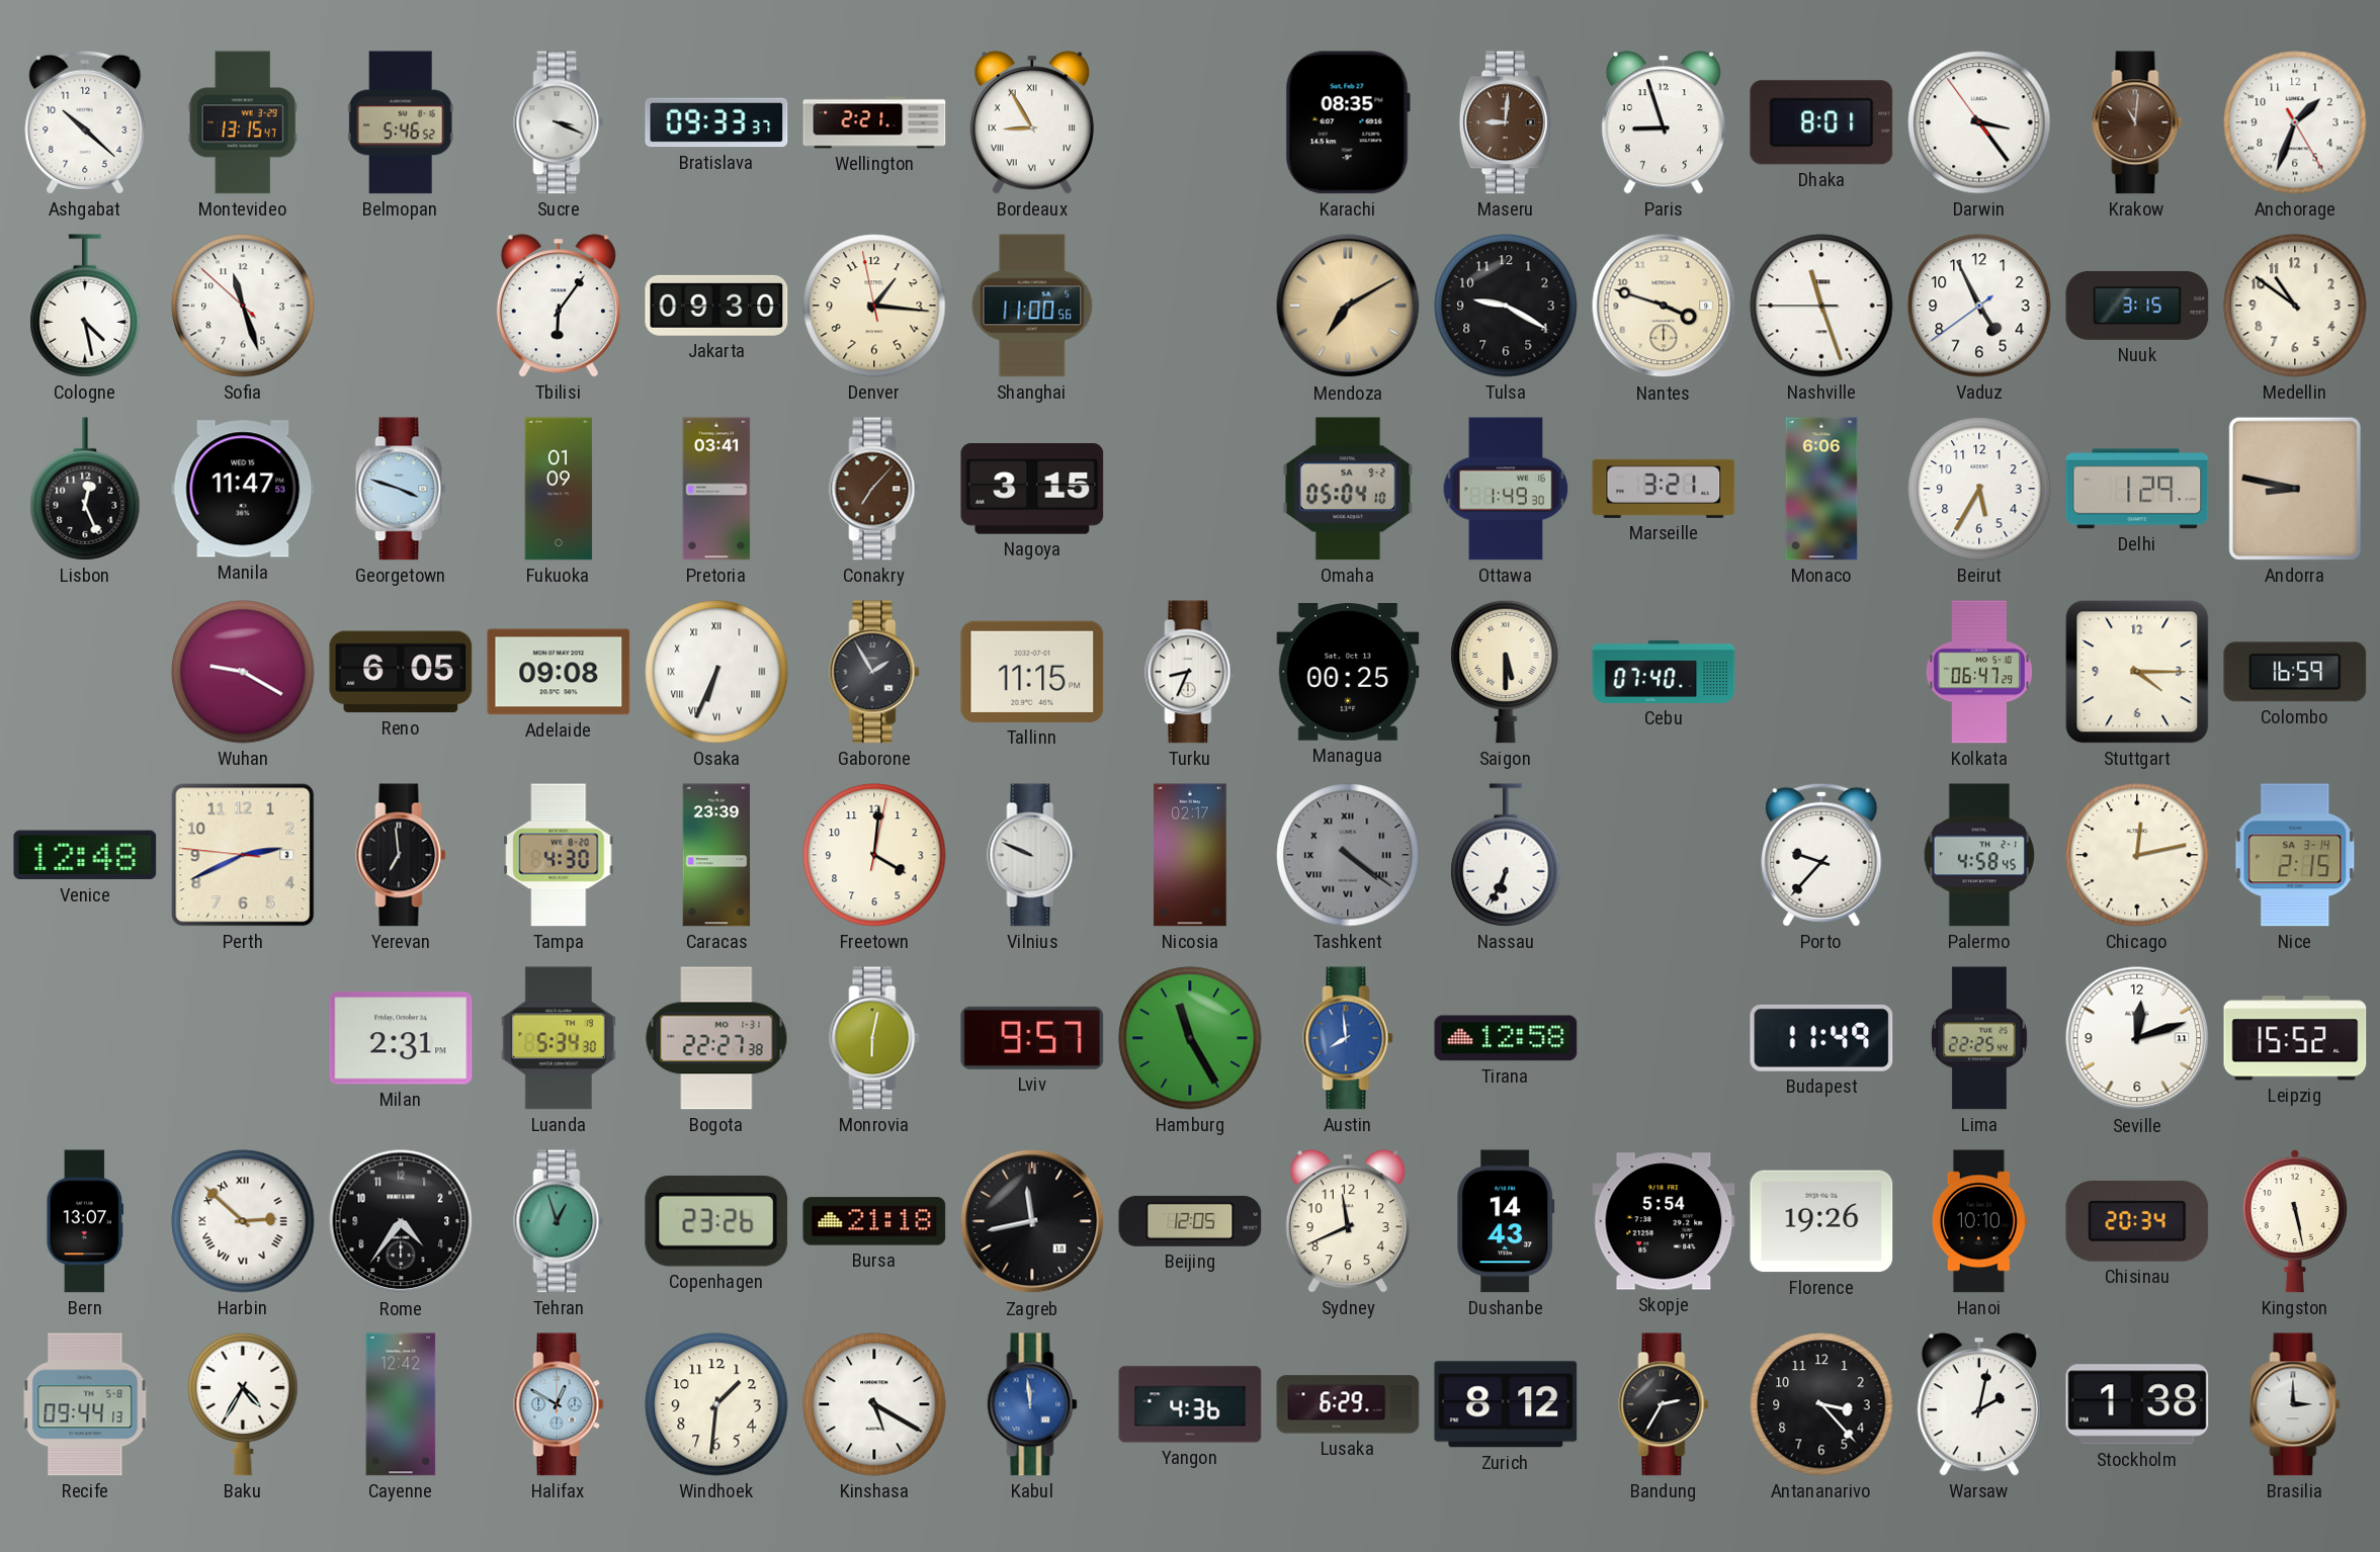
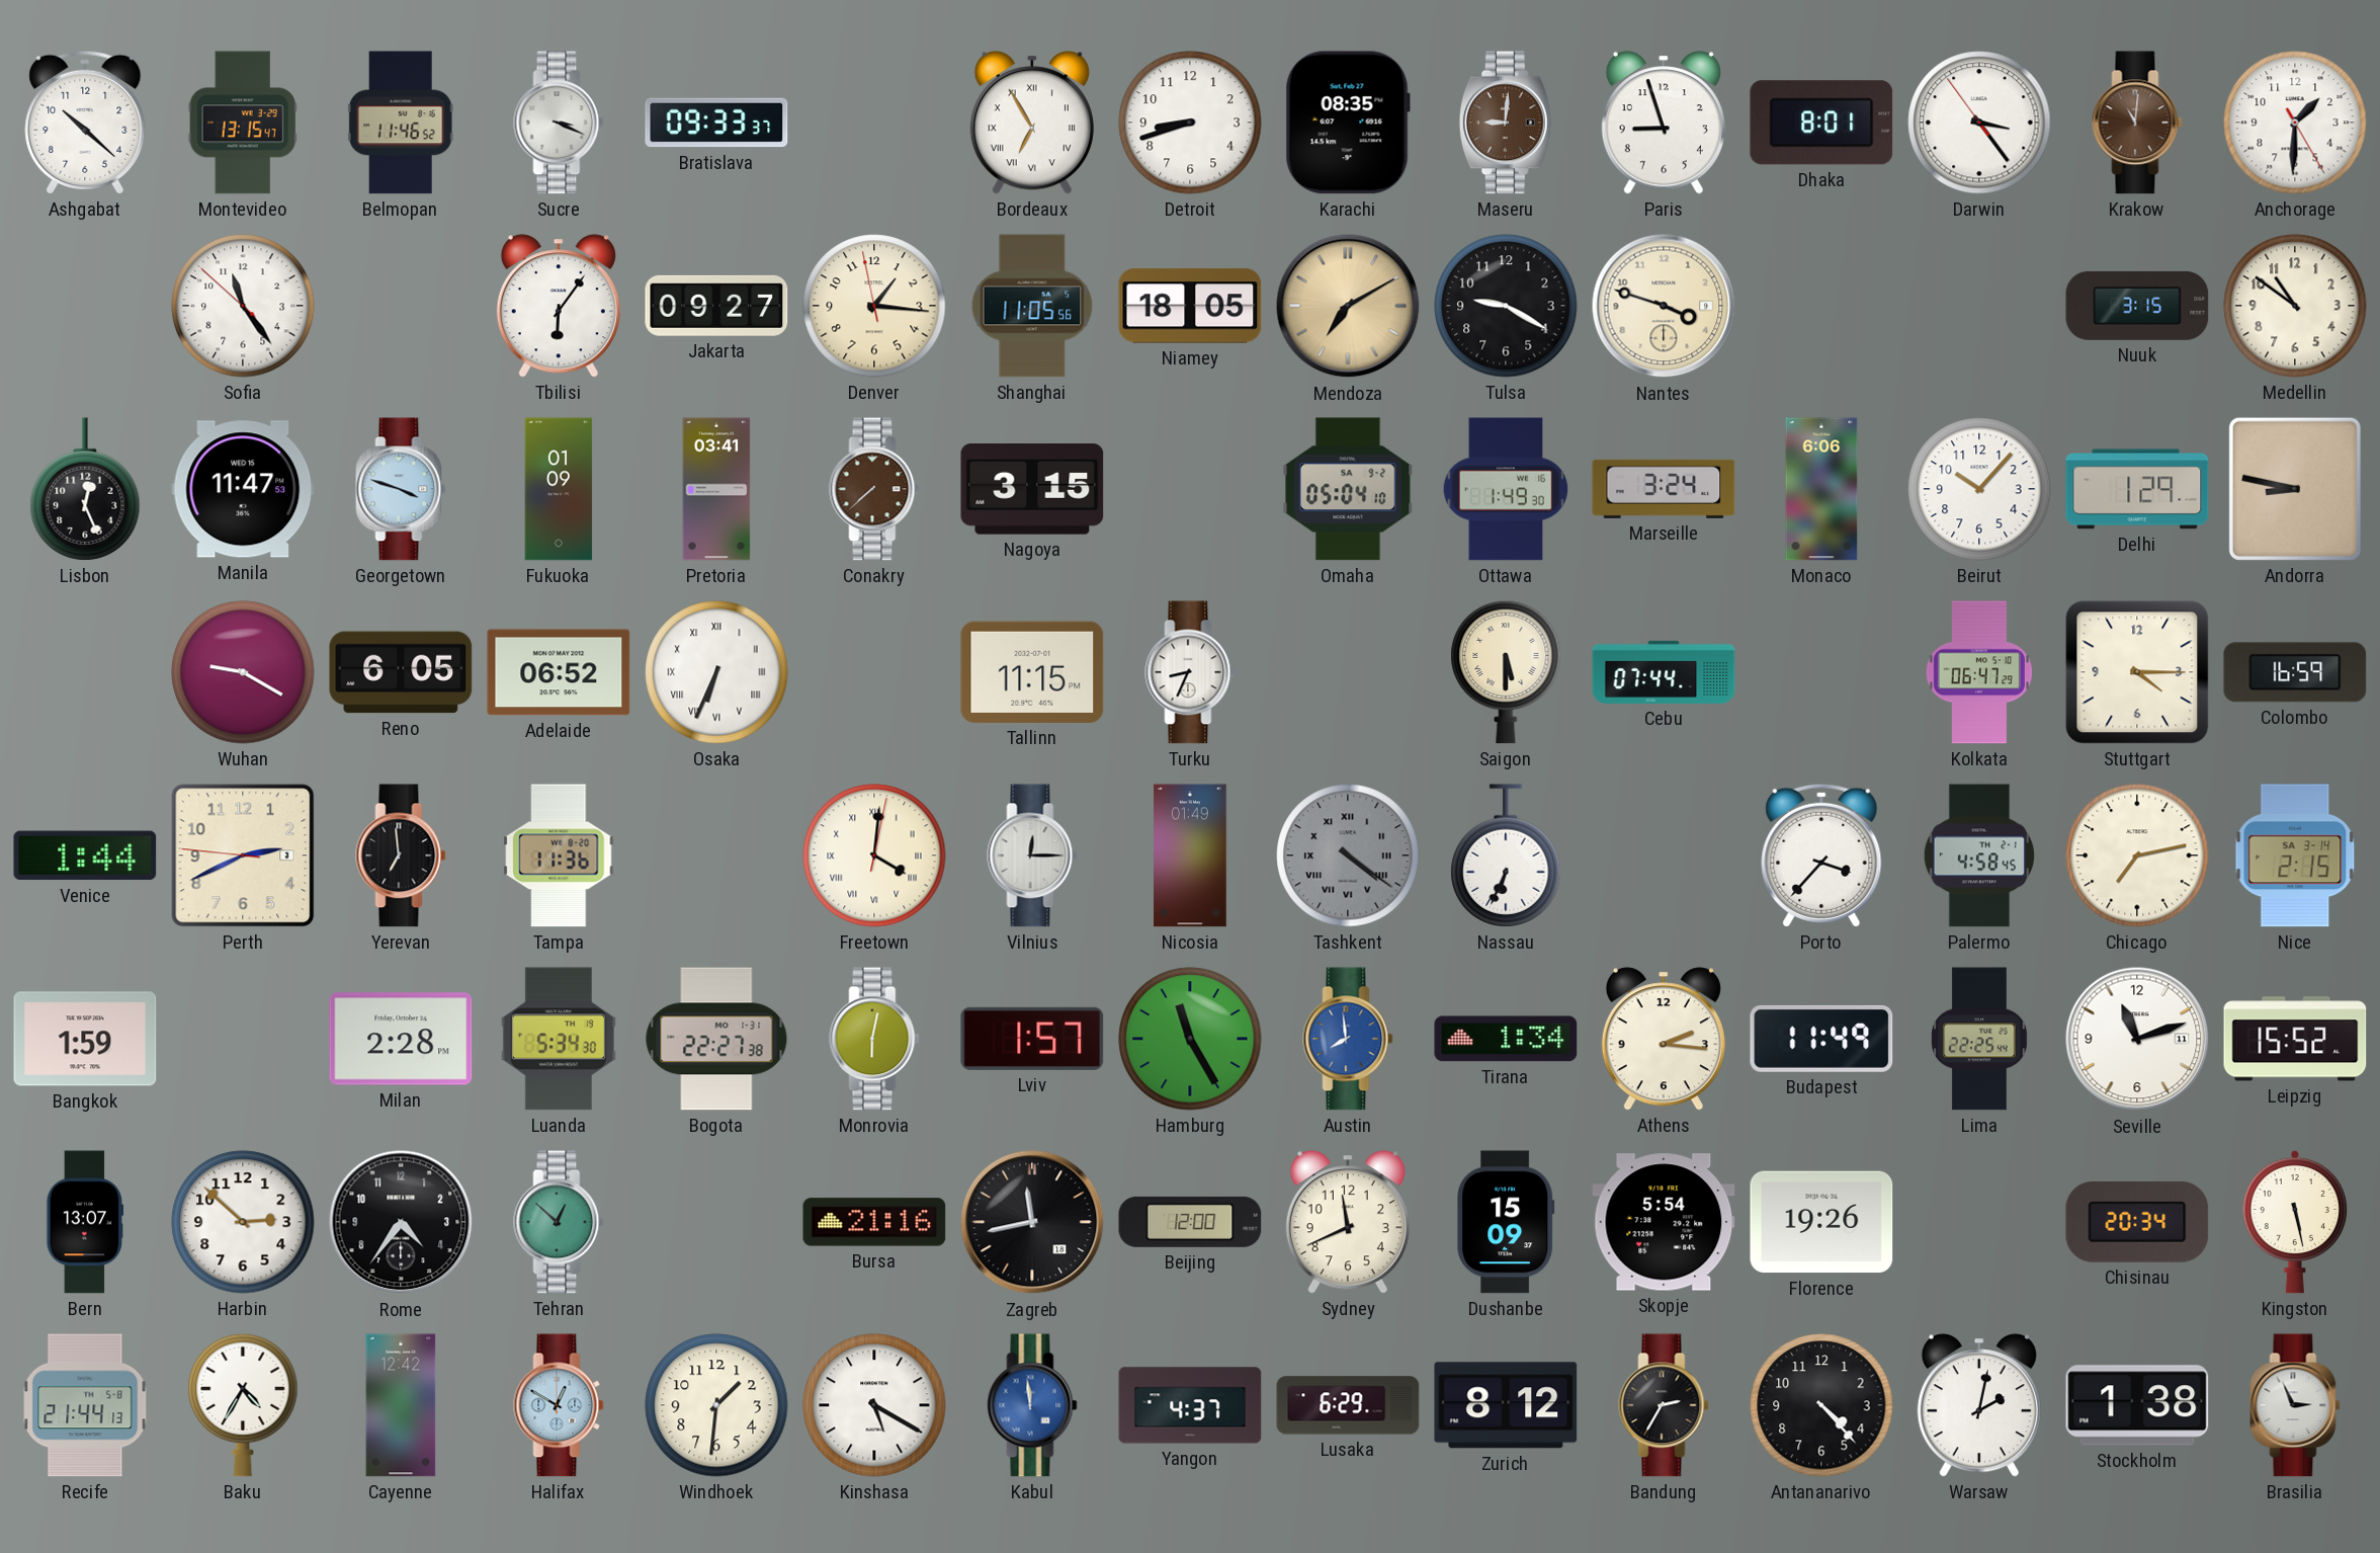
Belmopan: 5:46 -> 11:46 (401, 122)
Wellington: 2:21 -> none (874, 122)
Bordeaux: 8:55 -> 6:55 (1032, 122)
Detroit: none -> 8:42 (1190, 122)
Anchorage: 1:33 -> 1:30 (2295, 122)
Cologne: 4:28 -> none (85, 306)
Sofia: 11:26 -> 11:23 (243, 306)
Jakarta: 09:30 -> 09:27 (716, 306)
Shanghai: 11:00 -> 11:05 (1032, 306)
Niamey: none -> 18:05 (1190, 306)
Nashville: 11:26 -> none (1821, 306)
Vaduz: 4:55 -> none (1979, 306)
Conakry: 7:07 -> 7:38 (874, 489)
Marseille: 3:21 -> 3:24 (1664, 489)
Beirut: 5:35 -> 10:07 (1979, 489)
Adelaide: 09:08 -> 06:52 (559, 672)
Gaborone: 1:55 -> none (874, 672)
Managua: 00:25 -> none (1348, 672)
Cebu: 07:40 -> 07:44 (1664, 672)
Venice: 12:48 -> 1:44 (85, 855)
Tampa: 4:30 -> 11:36 (559, 855)
Caracas: 23:39 -> none (716, 855)
Freetown numerals: Arabic -> Roman (874, 855)
Vilnius: 9:49 -> 12:15 (1032, 855)
Nicosia: 02:17 -> 01:49 (1190, 855)
Porto: 9:37 -> 3:37 (1821, 855)
Chicago: 12:13 -> 7:13 (2137, 855)
Bangkok: none -> 1:59 (85, 1039)
Milan: 2:31 -> 2:28 (401, 1039)
Lviv: 9:57 -> 1:57 (1032, 1039)
Tirana: 12:58 -> 1:34 (1506, 1039)
Athens: none -> 2:16 (1664, 1039)
Seville: 12:12 -> 11:12 (2137, 1039)
Harbin numerals: Roman -> Arabic (243, 1222)
Tehran: 12:57 -> 12:52 (559, 1222)
Copenhagen: 23:26 -> none (716, 1221)
Bursa: 21:18 -> 21:16 (874, 1222)
Beijing: 12:05 -> 12:00 (1190, 1222)
Dushanbe: 14:43 -> 15:09 (1506, 1222)
Hanoi: 10:10 -> none (1979, 1221)
Recife: 09:44 -> 21:44 (85, 1405)
Yangon: 4:36 -> 4:37 (1190, 1405)
Antananarivo: 3:23 -> 4:23 (1821, 1405)
Brasilia: 3:00 -> 2:56 (2295, 1405)
